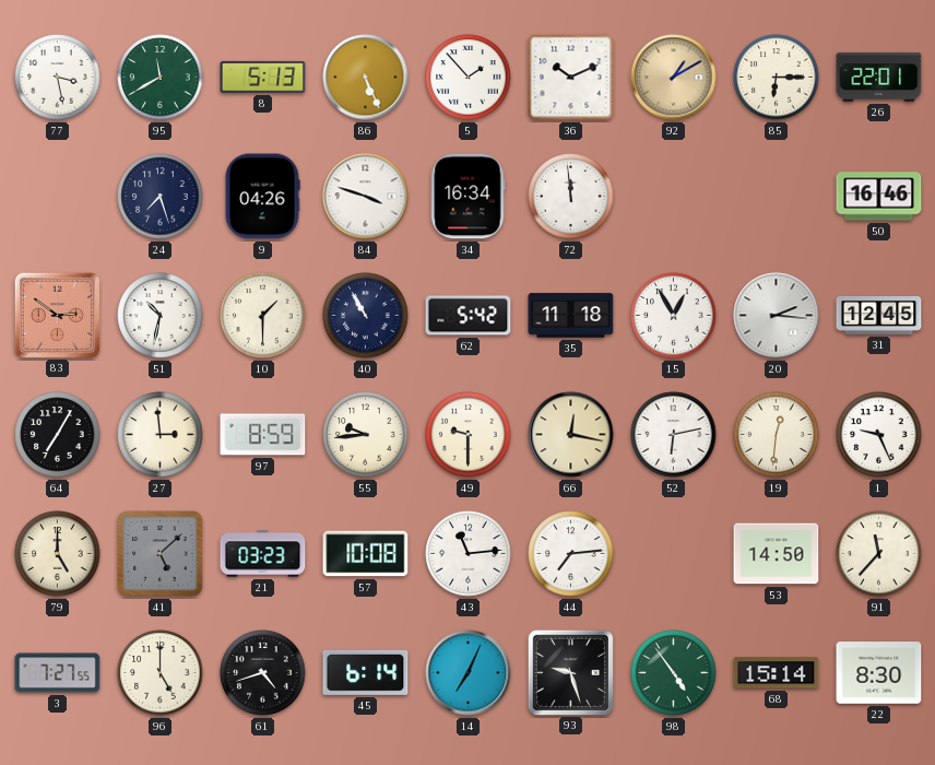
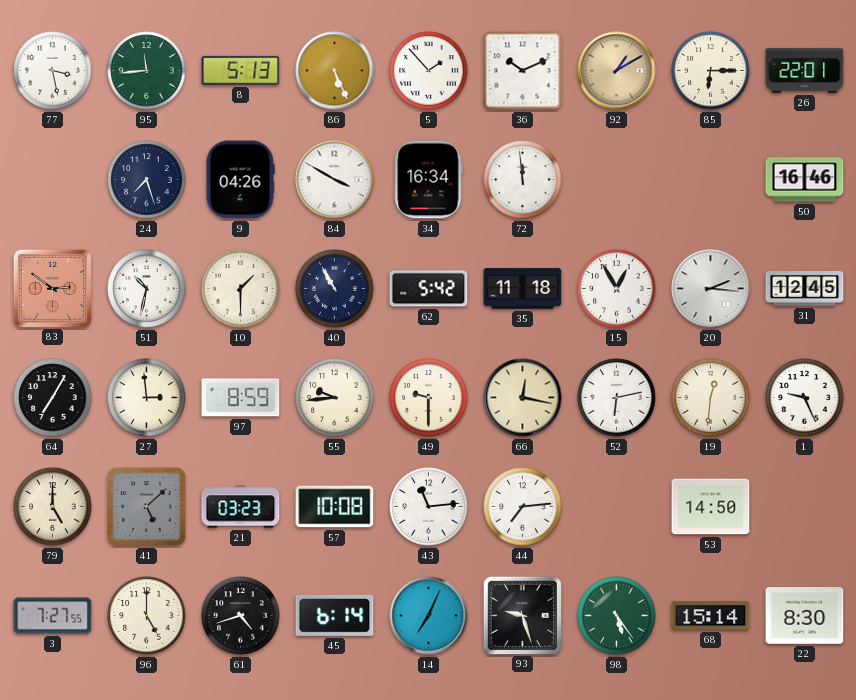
95: 11:40 -> 11:44 (147, 71)
84: 3:48 -> 3:50 (335, 180)
91: 11:37 -> none (879, 554)
98: 4:54 -> 5:24 (617, 616)
